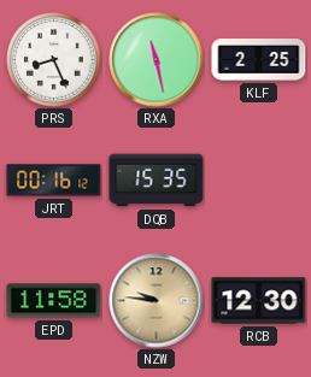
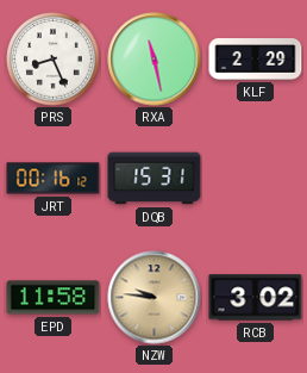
KLF: 2:25 -> 2:29 (256, 60)
DQB: 15:35 -> 15:31 (155, 179)
RCB: 12:30 -> 3:02 (256, 298)
